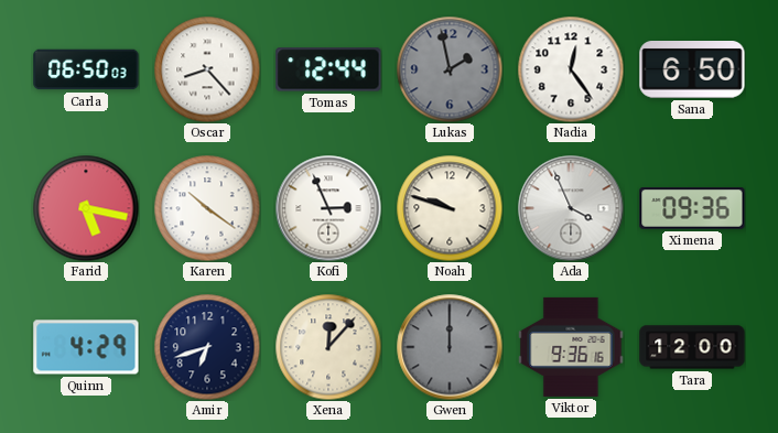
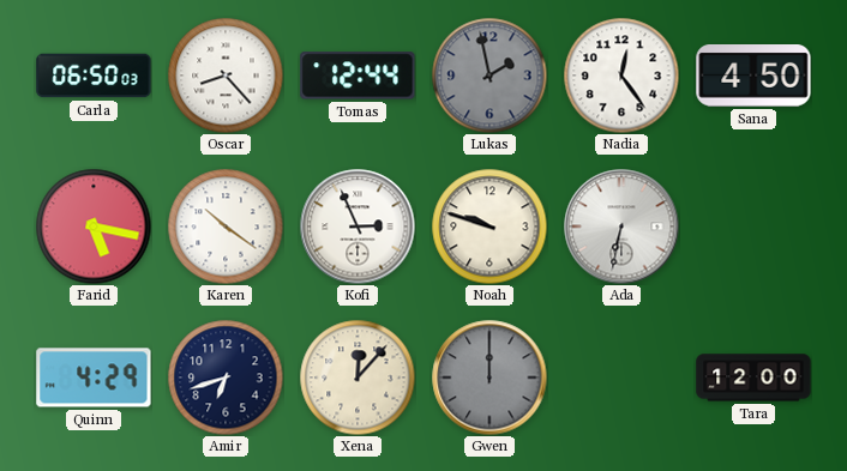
Sana: 6:50 -> 4:50 (753, 77)
Ada: 3:56 -> 6:32 (621, 227)
Ximena: 09:36 -> none (692, 208)
Viktor: 9:36 -> none (571, 347)
